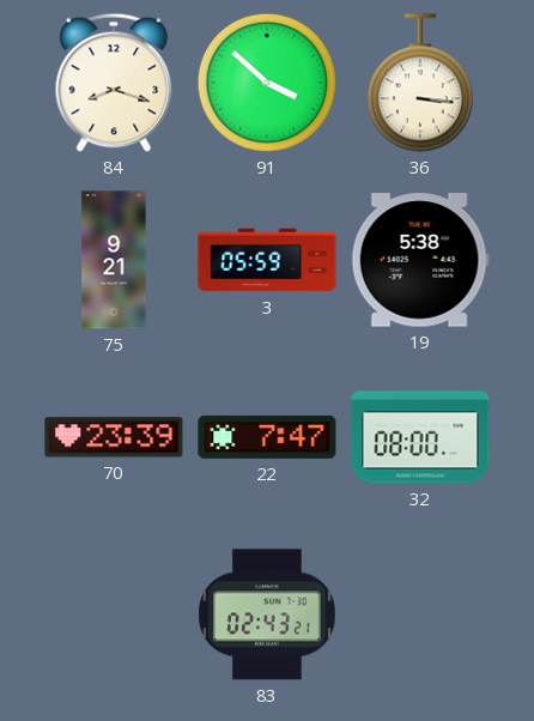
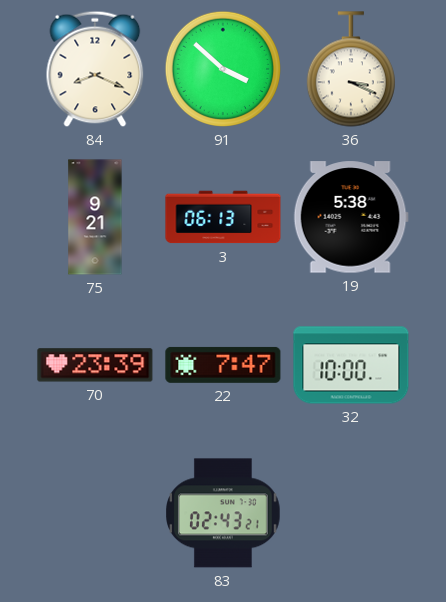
84: 8:18 -> 8:19 (95, 69)
36: 3:16 -> 3:19 (351, 69)
3: 05:59 -> 06:13 (223, 217)
32: 08:00 -> 10:00 (351, 365)
